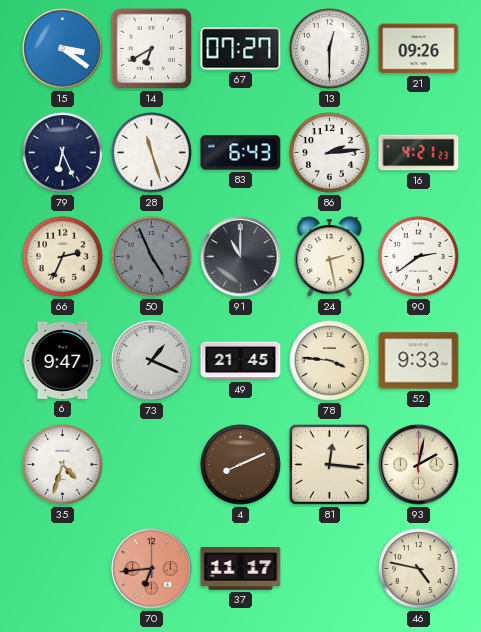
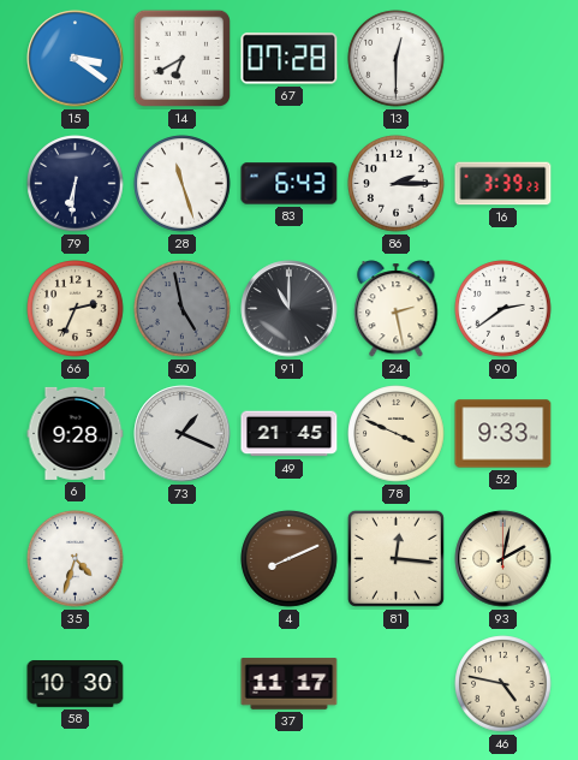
67: 07:27 -> 07:28 (290, 59)
21: 09:26 -> none (419, 49)
79: 6:26 -> 6:31 (76, 184)
86: 2:14 -> 2:15 (397, 184)
16: 4:21 -> 3:39 (503, 184)
50: 4:56 -> 4:58 (183, 309)
6: 9:47 -> 9:28 (76, 433)
78: 3:46 -> 3:49 (397, 434)
58: none -> 10:30 (76, 684)
70: 6:44 -> none (152, 569)
